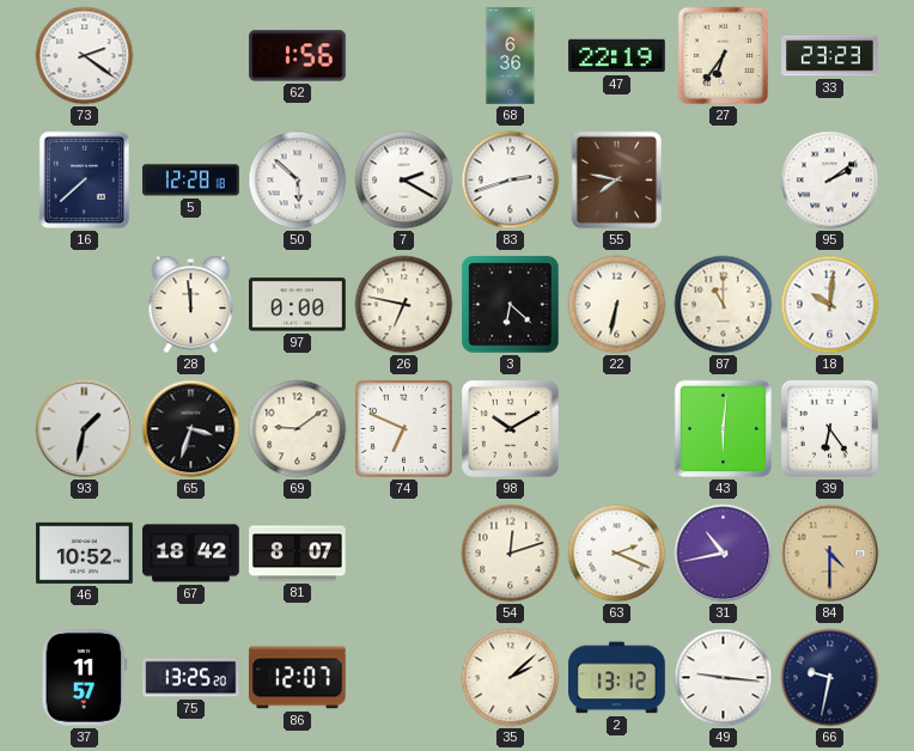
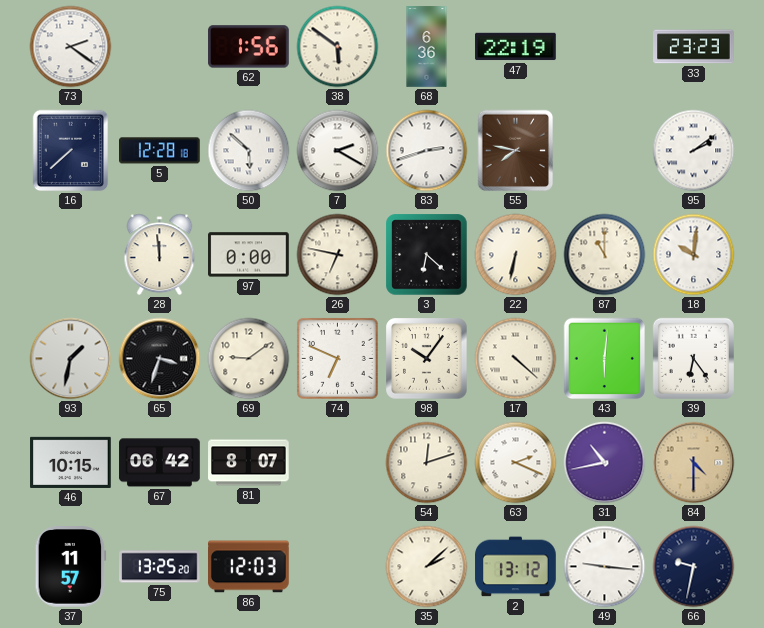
38: none -> 5:51 (338, 47)
27: 6:36 -> none (724, 56)
98: 10:10 -> 10:06 (427, 359)
17: none -> 4:22 (516, 359)
46: 10:52 -> 10:15 (71, 462)
67: 18:42 -> 06:42 (160, 463)
86: 12:07 -> 12:03 (249, 567)
